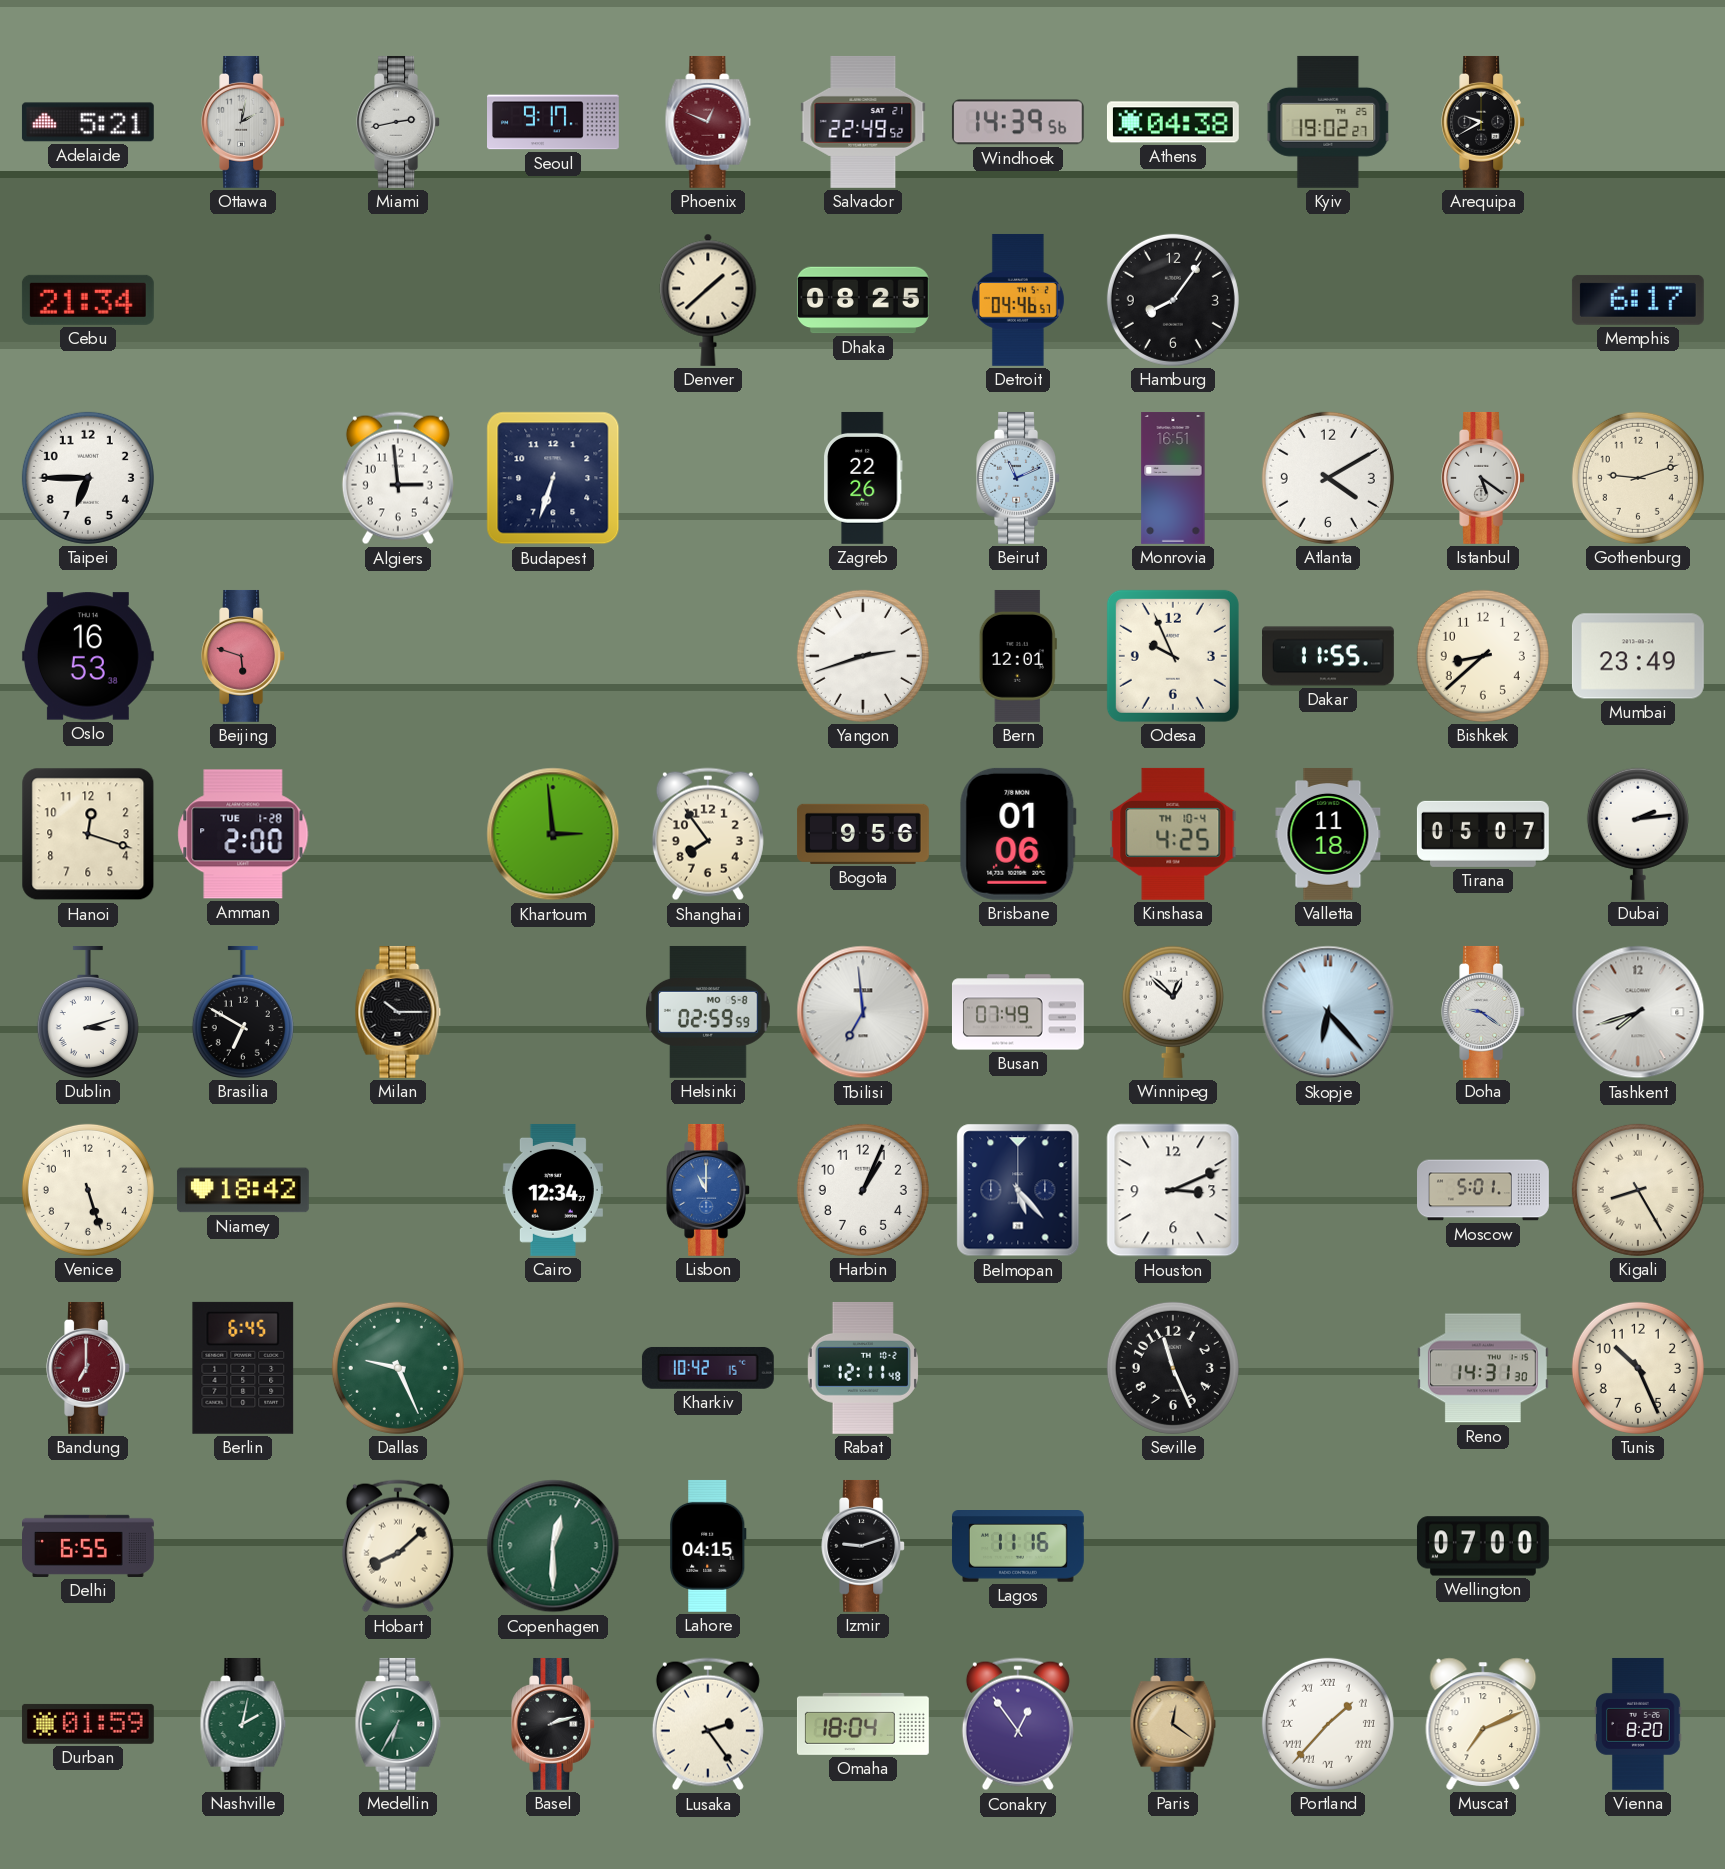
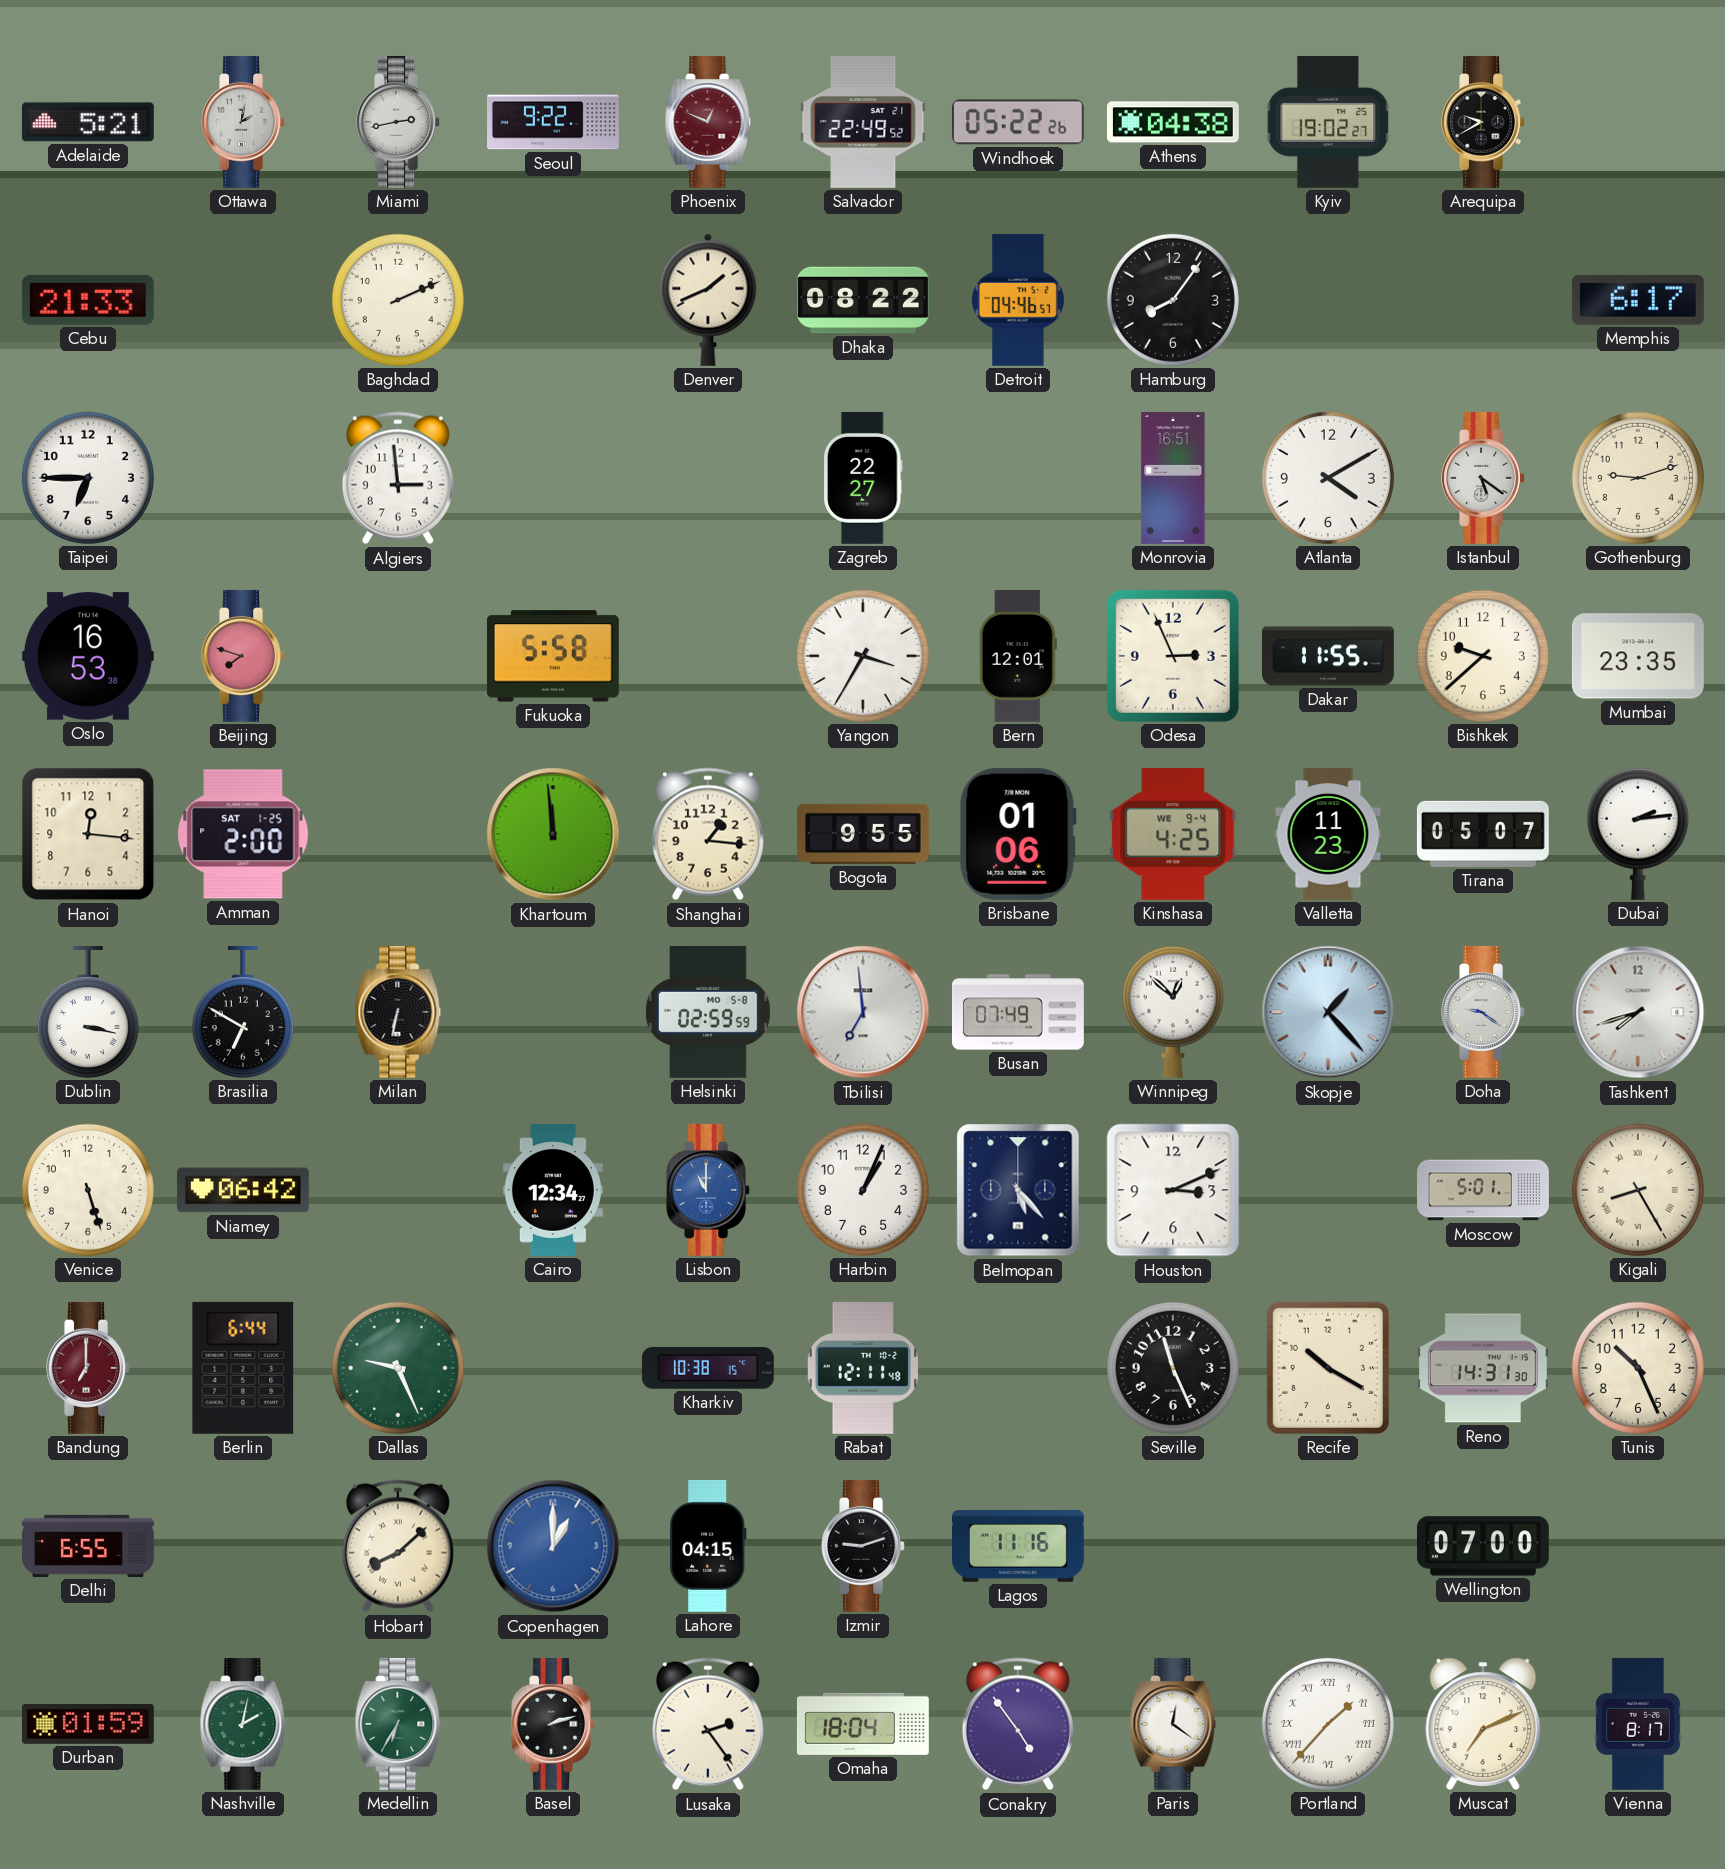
Seoul: 9:17 -> 9:22 (554, 122)
Windhoek: 14:39 -> 05:22 (1018, 122)
Cebu: 21:34 -> 21:33 (88, 300)
Baghdad: none -> 2:11 (398, 300)
Denver: 1:38 -> 1:41 (708, 300)
Dhaka: 08:25 -> 08:22 (863, 300)
Budapest: 6:33 -> none (553, 478)
Zagreb: 22:26 -> 22:27 (863, 478)
Beirut: 11:11 -> none (1018, 478)
Beijing: 5:48 -> 7:48 (243, 656)
Fukuoka: none -> 5:58 (553, 656)
Yangon: 2:42 -> 3:35 (863, 656)
Odesa: 9:56 -> 2:56 (1173, 656)
Bishkek: 8:38 -> 9:38 (1483, 656)
Mumbai: 23:49 -> 23:35 (1638, 656)
Hanoi: 12:18 -> 12:16 (88, 834)
Amman date: TUE 1-28 -> SAT 1-25 (243, 834)
Khartoum: 2:59 -> 11:59 (553, 834)
Shanghai: 7:54 -> 1:16 (708, 834)
Bogota: 9:56 -> 9:55 (864, 834)
Kinshasa date: TH 10-4 -> WE 9-4 (1173, 834)
Valletta: 11:18 -> 11:23 (1328, 834)
Dublin: 3:12 -> 3:17 (88, 1012)
Milan: 10:15 -> 6:32 (398, 1012)
Skopje: 6:23 -> 1:23 (1328, 1012)
Niamey: 18:42 -> 06:42 (243, 1190)
Berlin: 6:45 -> 6:44 (243, 1368)
Kharkiv: 10:42 -> 10:38 (708, 1368)
Recife: none -> 10:20 (1328, 1368)
Copenhagen: 12:30 -> 1:00 (553, 1546)
Copenhagen dial: green -> blue (553, 1546)
Conakry: 12:54 -> 4:54 (1018, 1724)
Paris dial: champagne -> white (1173, 1724)
Vienna: 8:20 -> 8:17 (1638, 1724)
